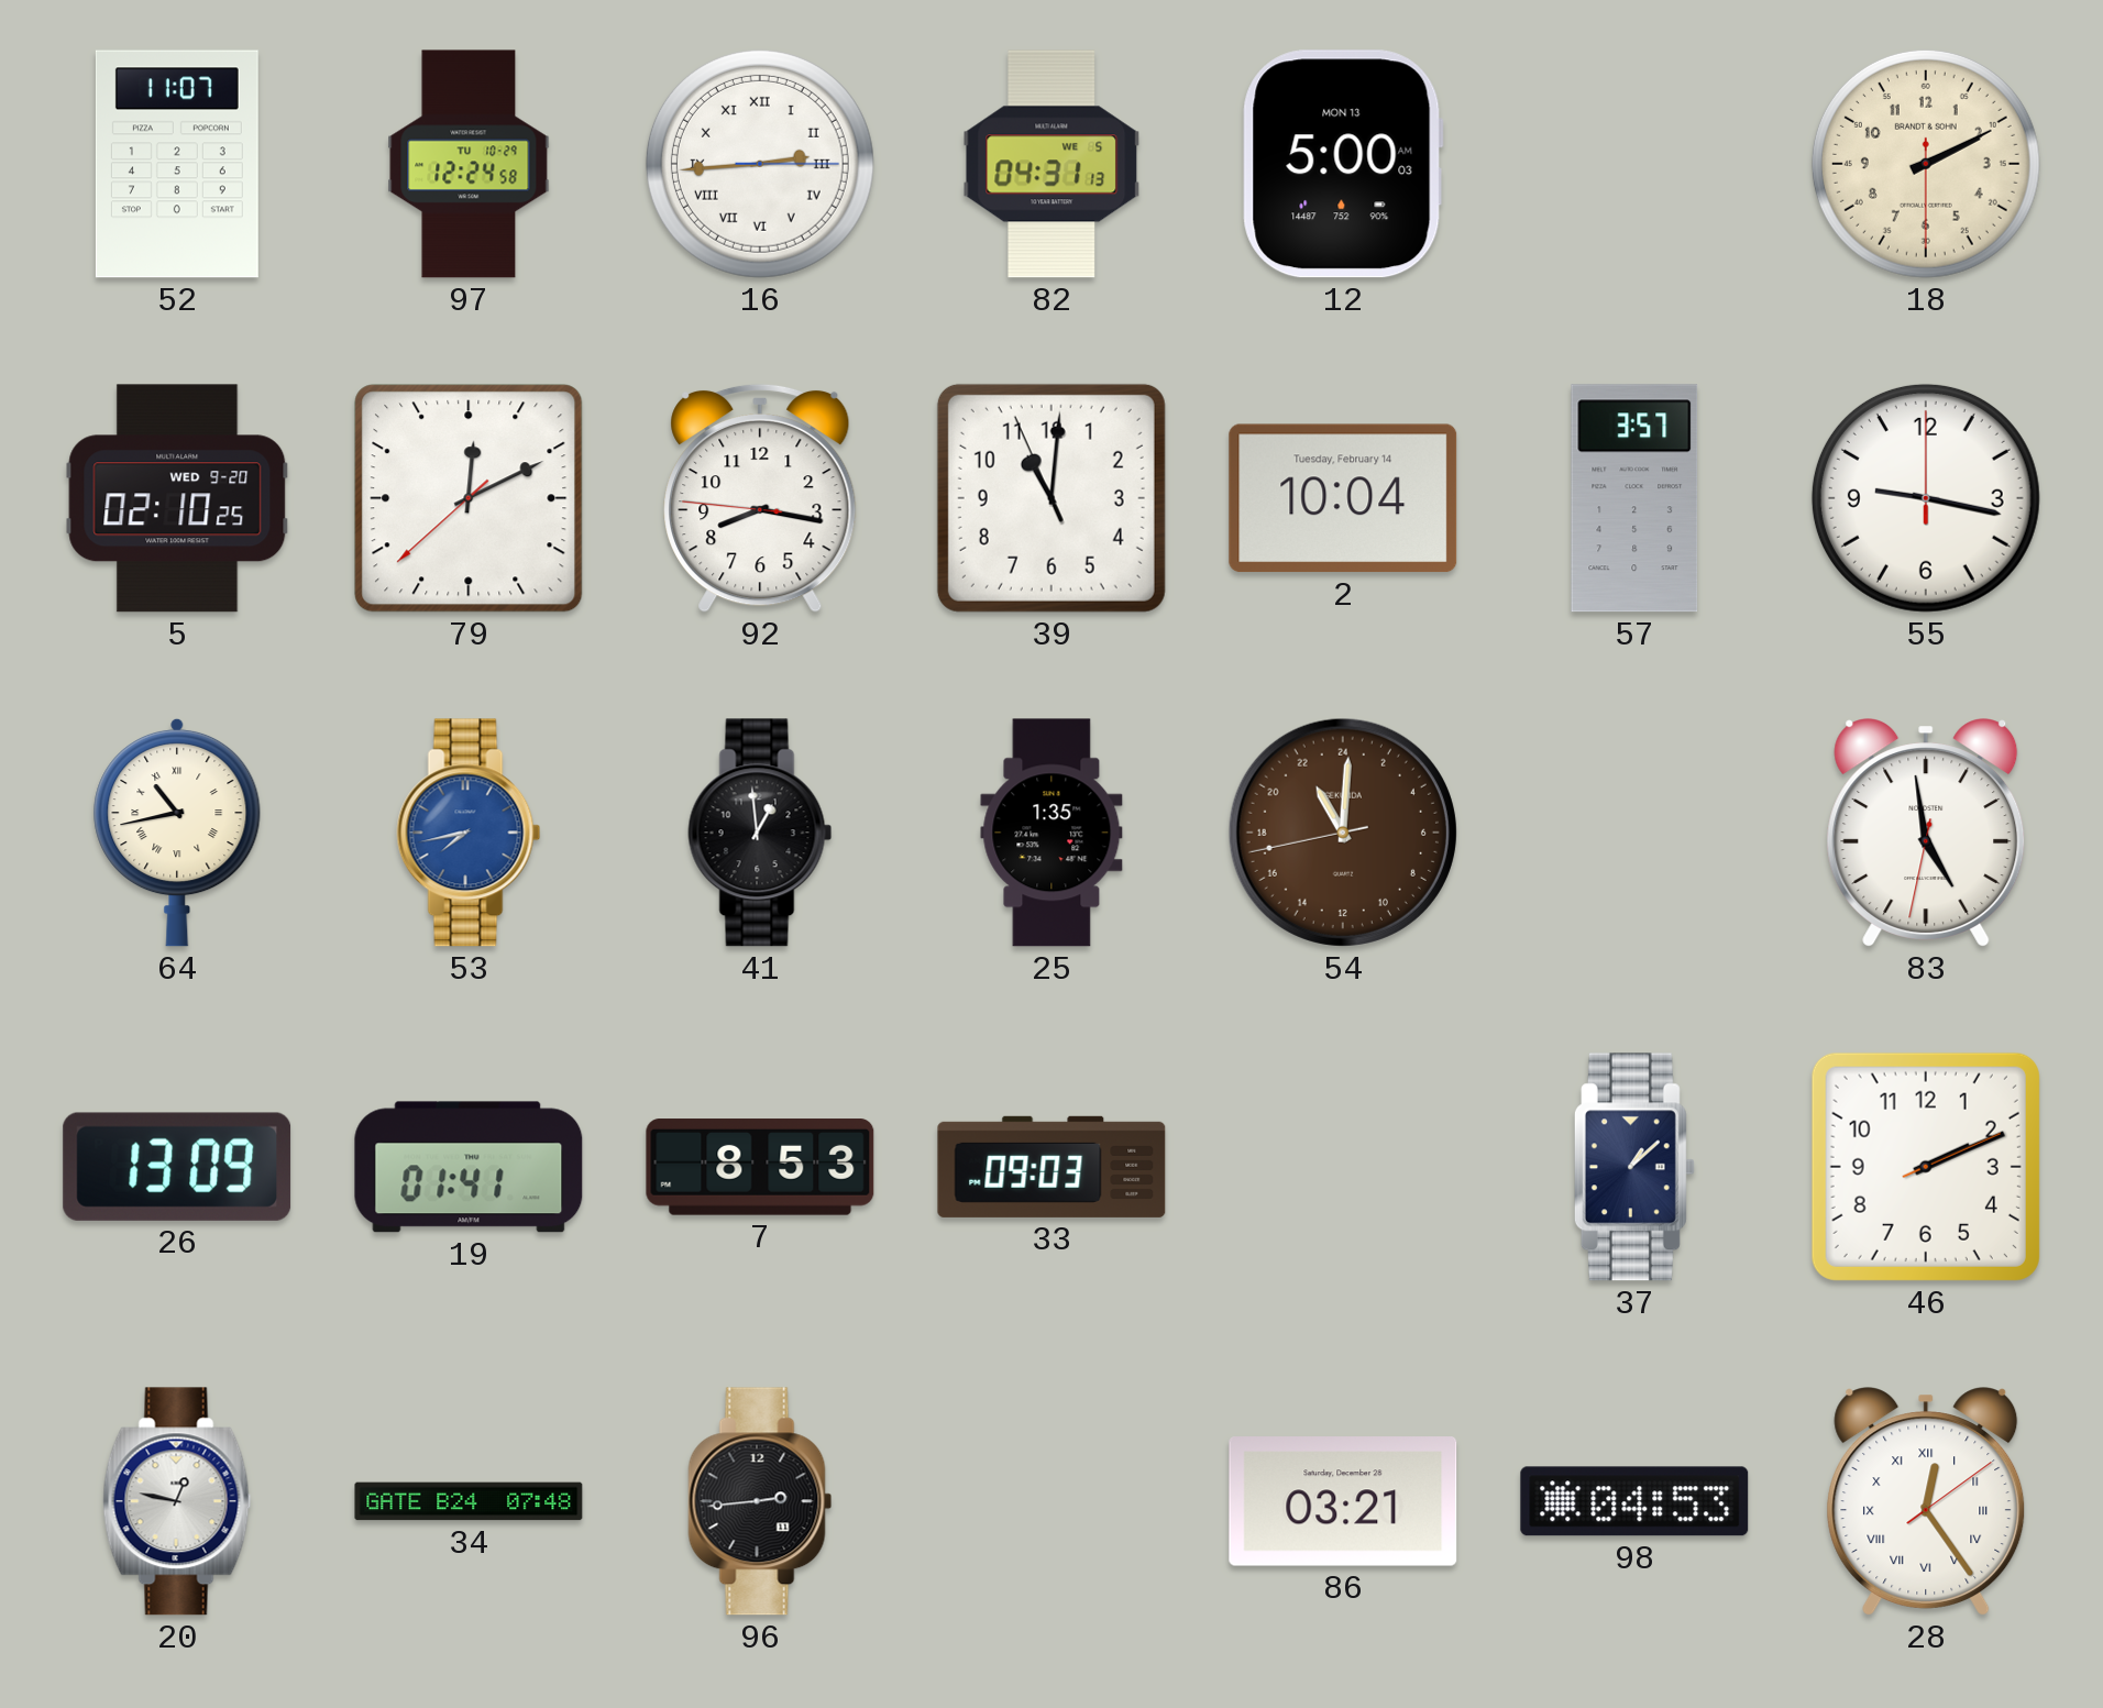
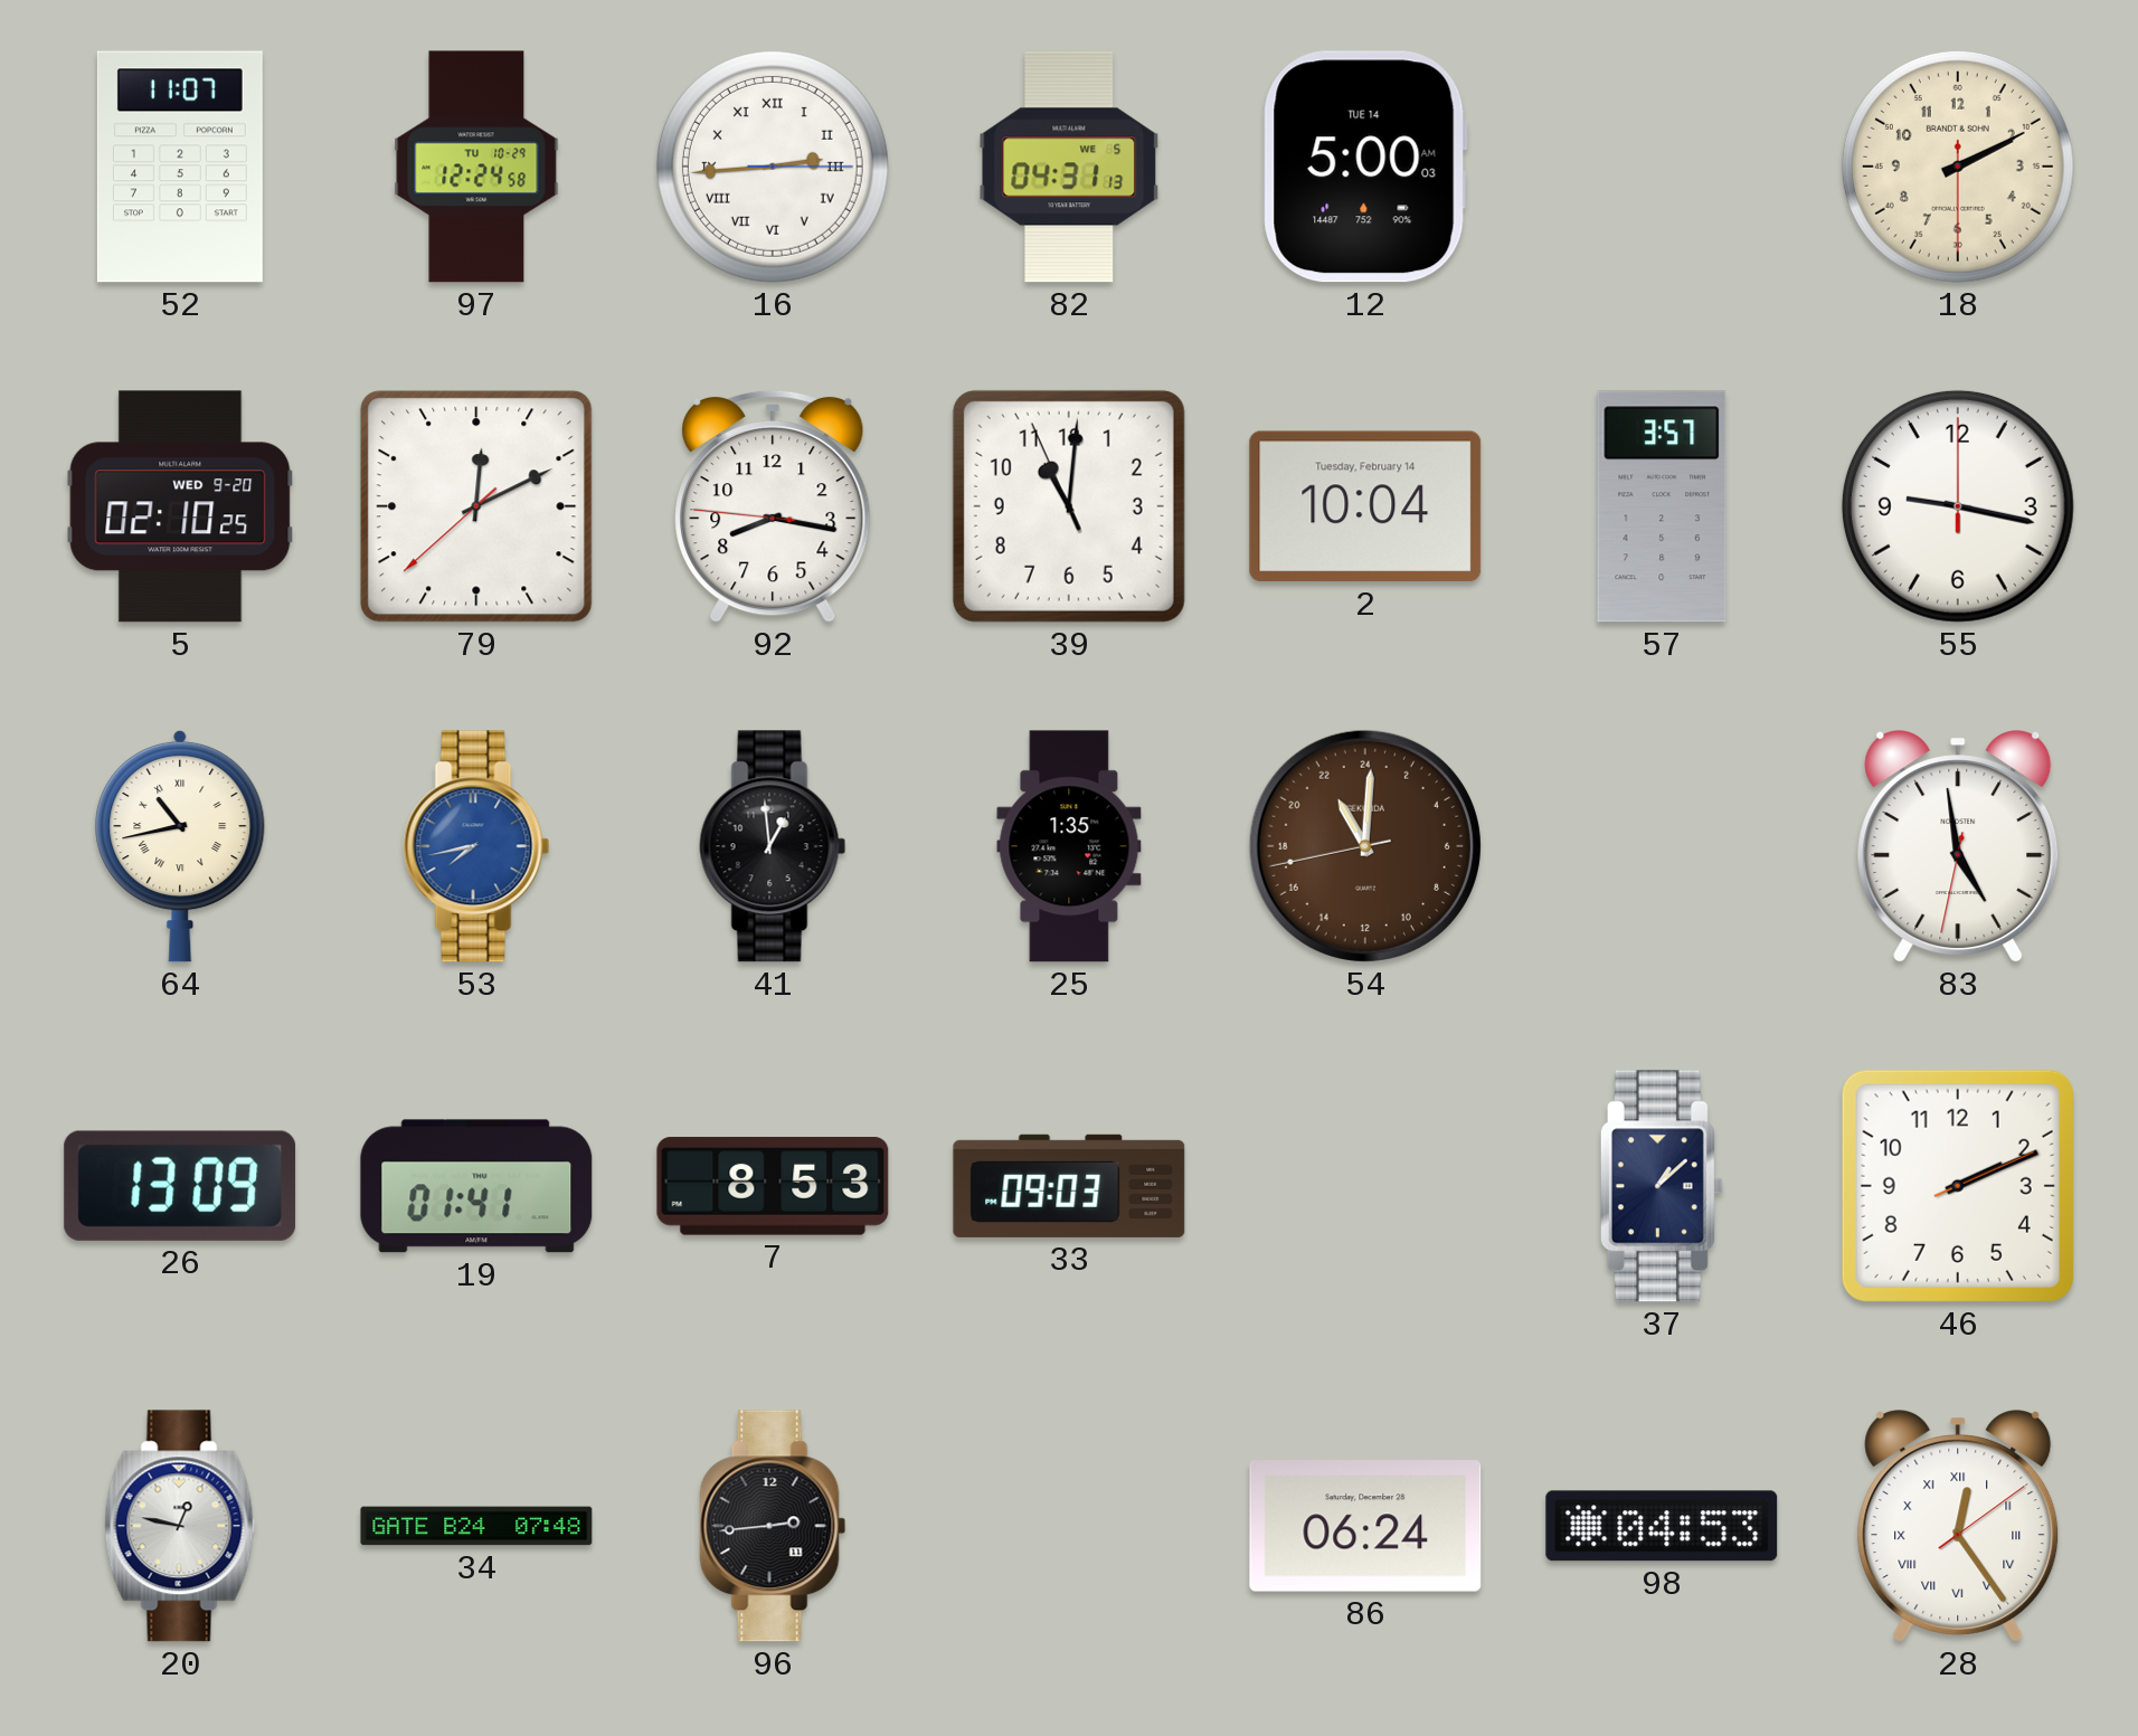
12 date: MON 13 -> TUE 14 (1365, 167)
86: 03:21 -> 06:24 (1365, 1526)
